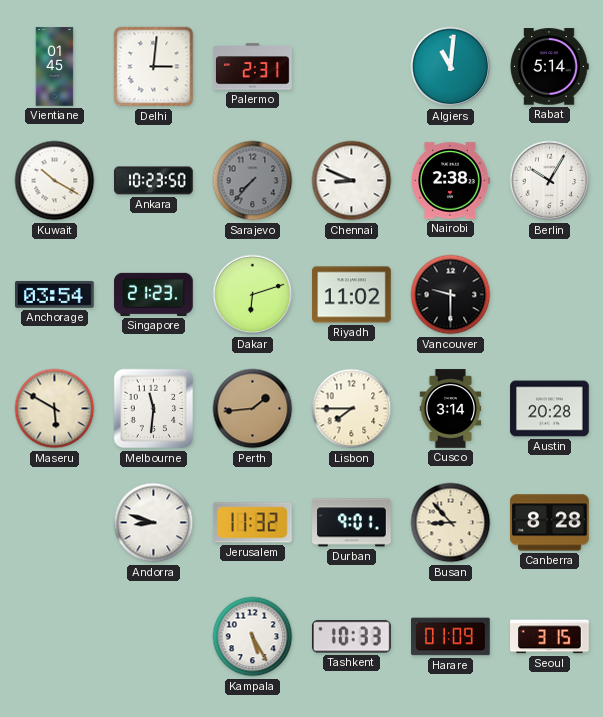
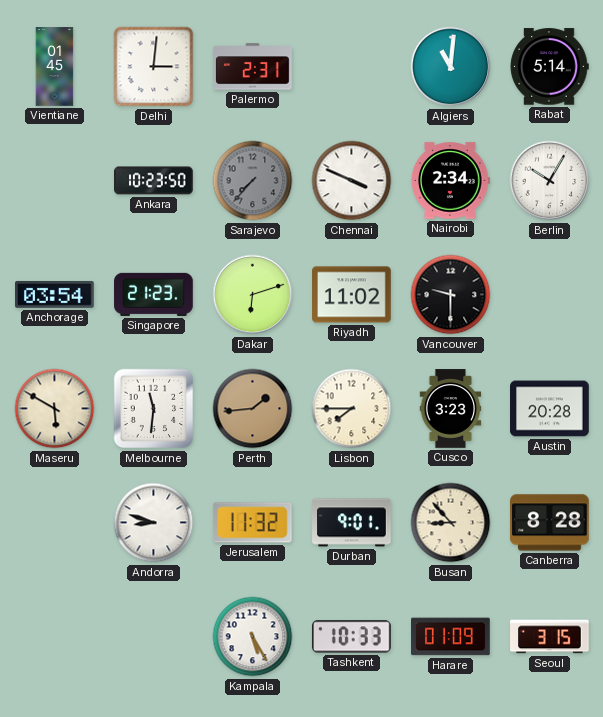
Kuwait: 10:20 -> none (55, 181)
Chennai: 8:49 -> 3:49 (352, 181)
Nairobi: 2:38 -> 2:34 (451, 181)
Cusco: 3:14 -> 3:23 (451, 409)
